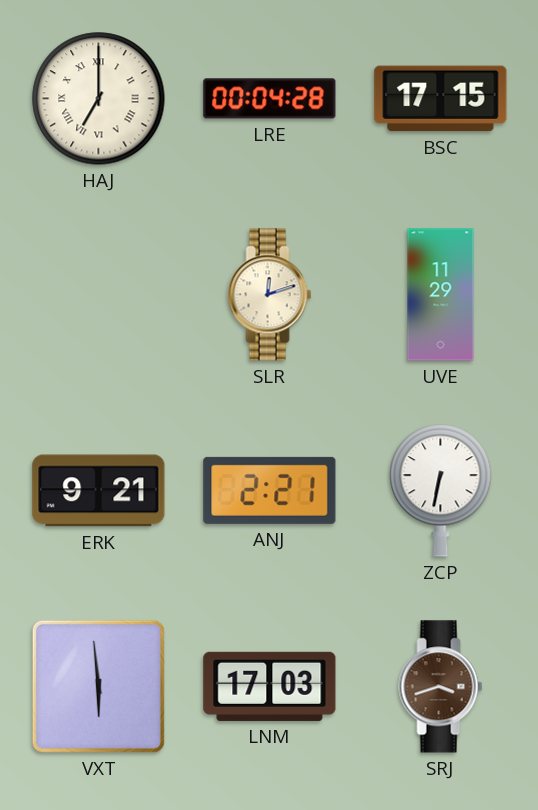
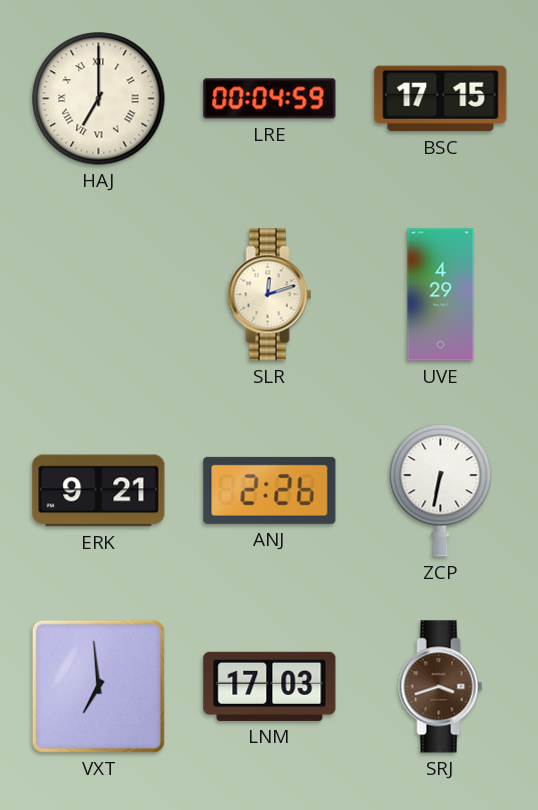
LRE: 00:04:28 -> 00:04:59 (270, 99)
UVE: 11:29 -> 4:29 (441, 295)
ANJ: 2:21 -> 2:26 (270, 490)
VXT: 5:59 -> 6:59 (98, 686)
